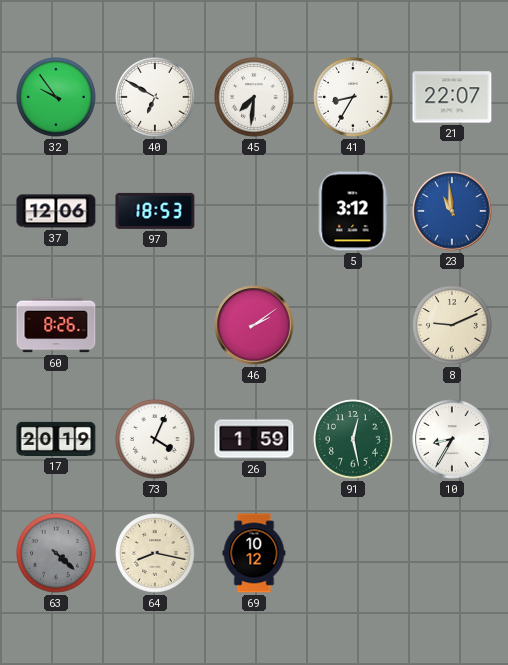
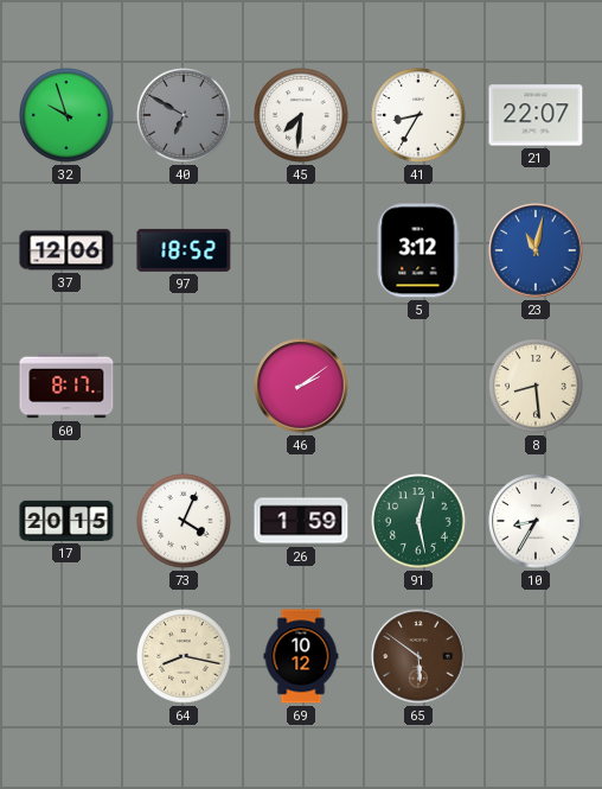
32: 9:54 -> 9:57 (66, 115)
40 dial: white -> grey (184, 115)
97: 18:53 -> 18:52 (184, 250)
23: 10:59 -> 11:02 (536, 250)
60: 8:26 -> 8:17 (66, 386)
8: 9:11 -> 8:29 (536, 386)
17: 20:19 -> 20:15 (66, 521)
63: 4:22 -> none (56, 553)
65: none -> 5:51 (418, 656)
